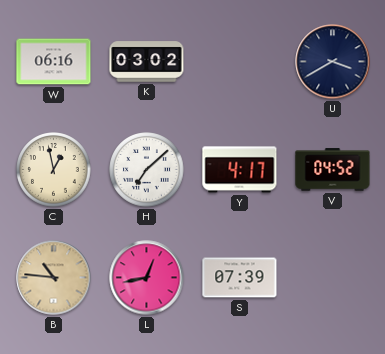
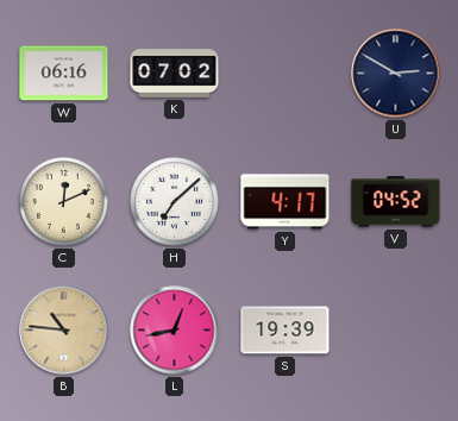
K: 03:02 -> 07:02 (175, 74)
U: 3:40 -> 2:50 (396, 74)
C: 12:58 -> 12:11 (64, 202)
S: 07:39 -> 19:39 (286, 331)
